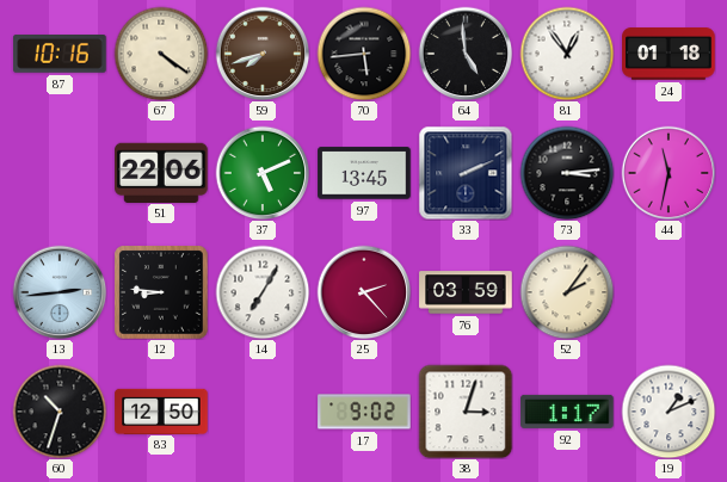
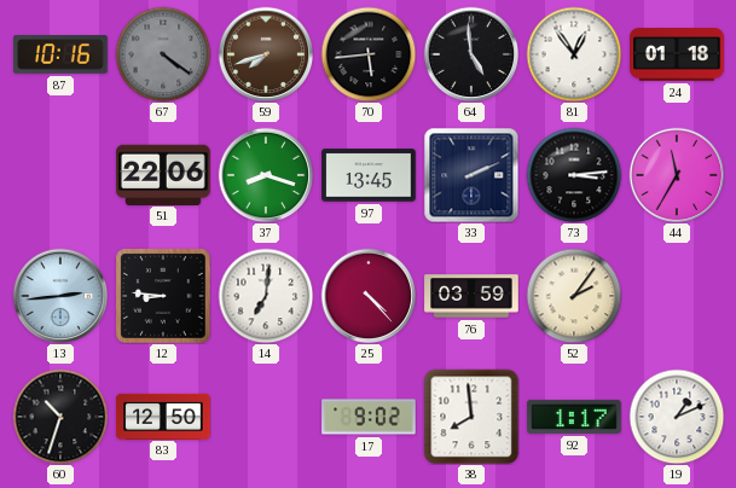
67 dial: cream -> grey (163, 54)
37: 5:11 -> 8:18 (266, 175)
44: 11:32 -> 11:35 (677, 175)
14: 7:05 -> 7:01 (266, 296)
25: 2:23 -> 4:23 (369, 296)
38: 3:03 -> 7:59 (471, 417)
